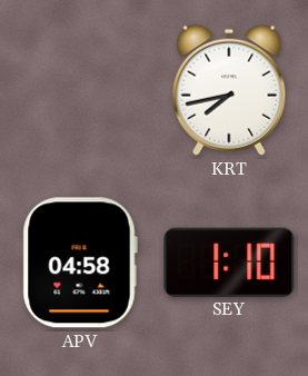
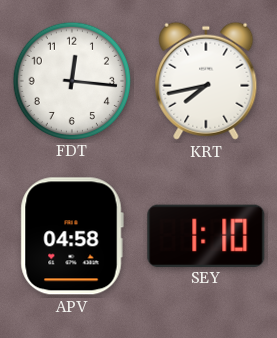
FDT: none -> 12:16 (71, 80)
